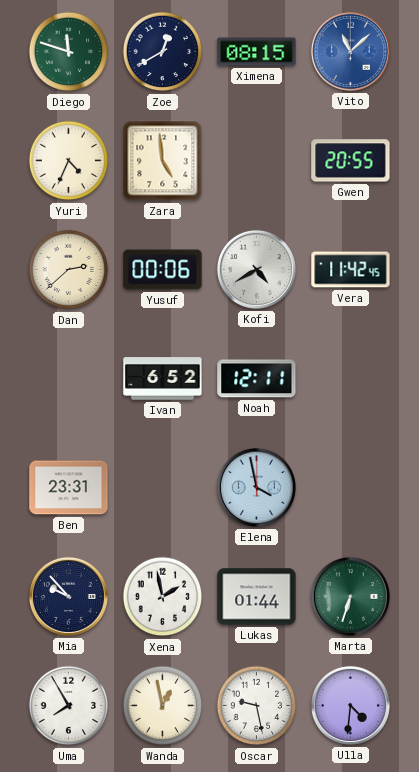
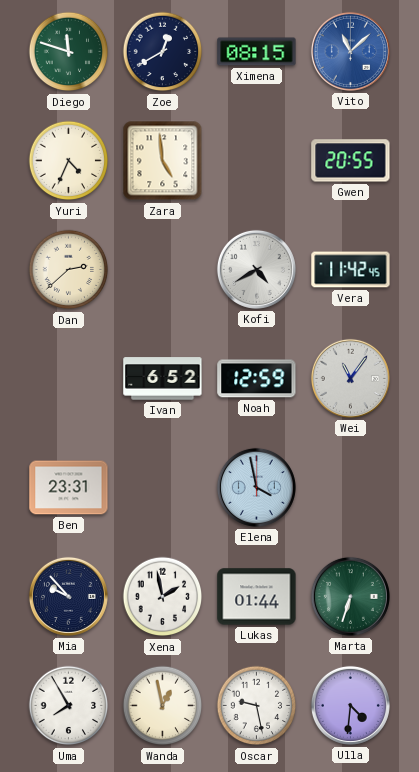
Yusuf: 00:06 -> none (163, 270)
Noah: 12:11 -> 12:59 (257, 379)
Wei: none -> 11:06 (350, 378)
